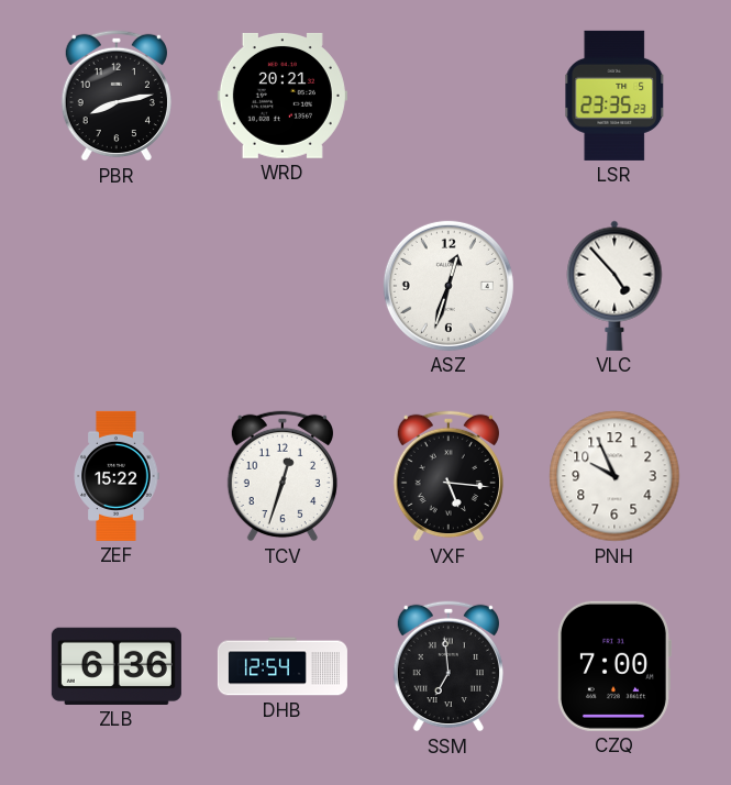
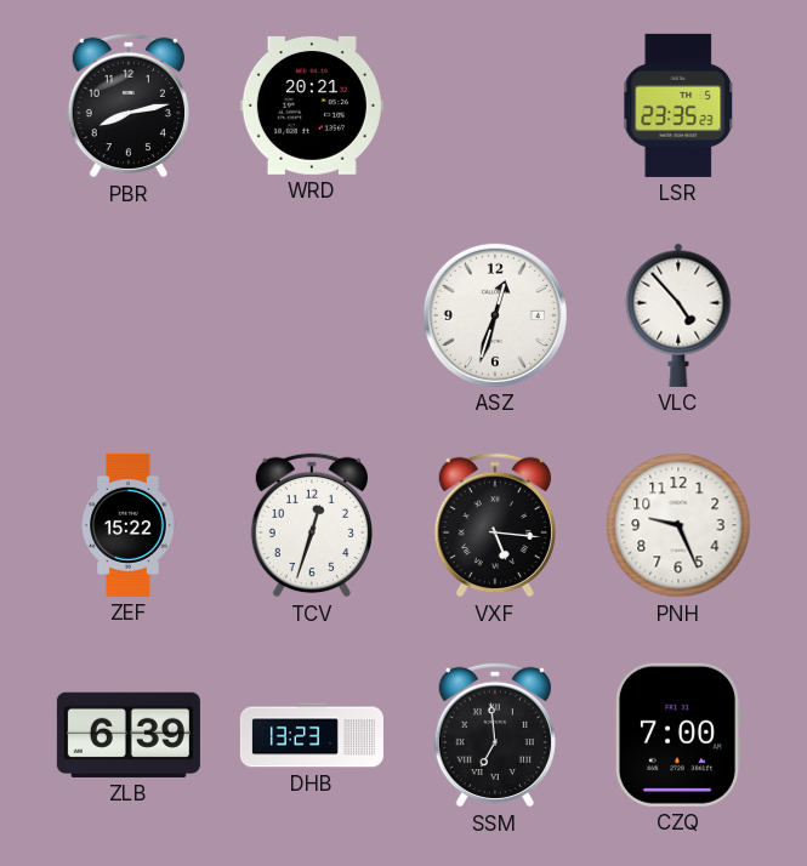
PNH: 9:56 -> 9:26 (678, 525)
ZLB: 6:36 -> 6:39 (129, 735)
DHB: 12:54 -> 13:23 (312, 735)
